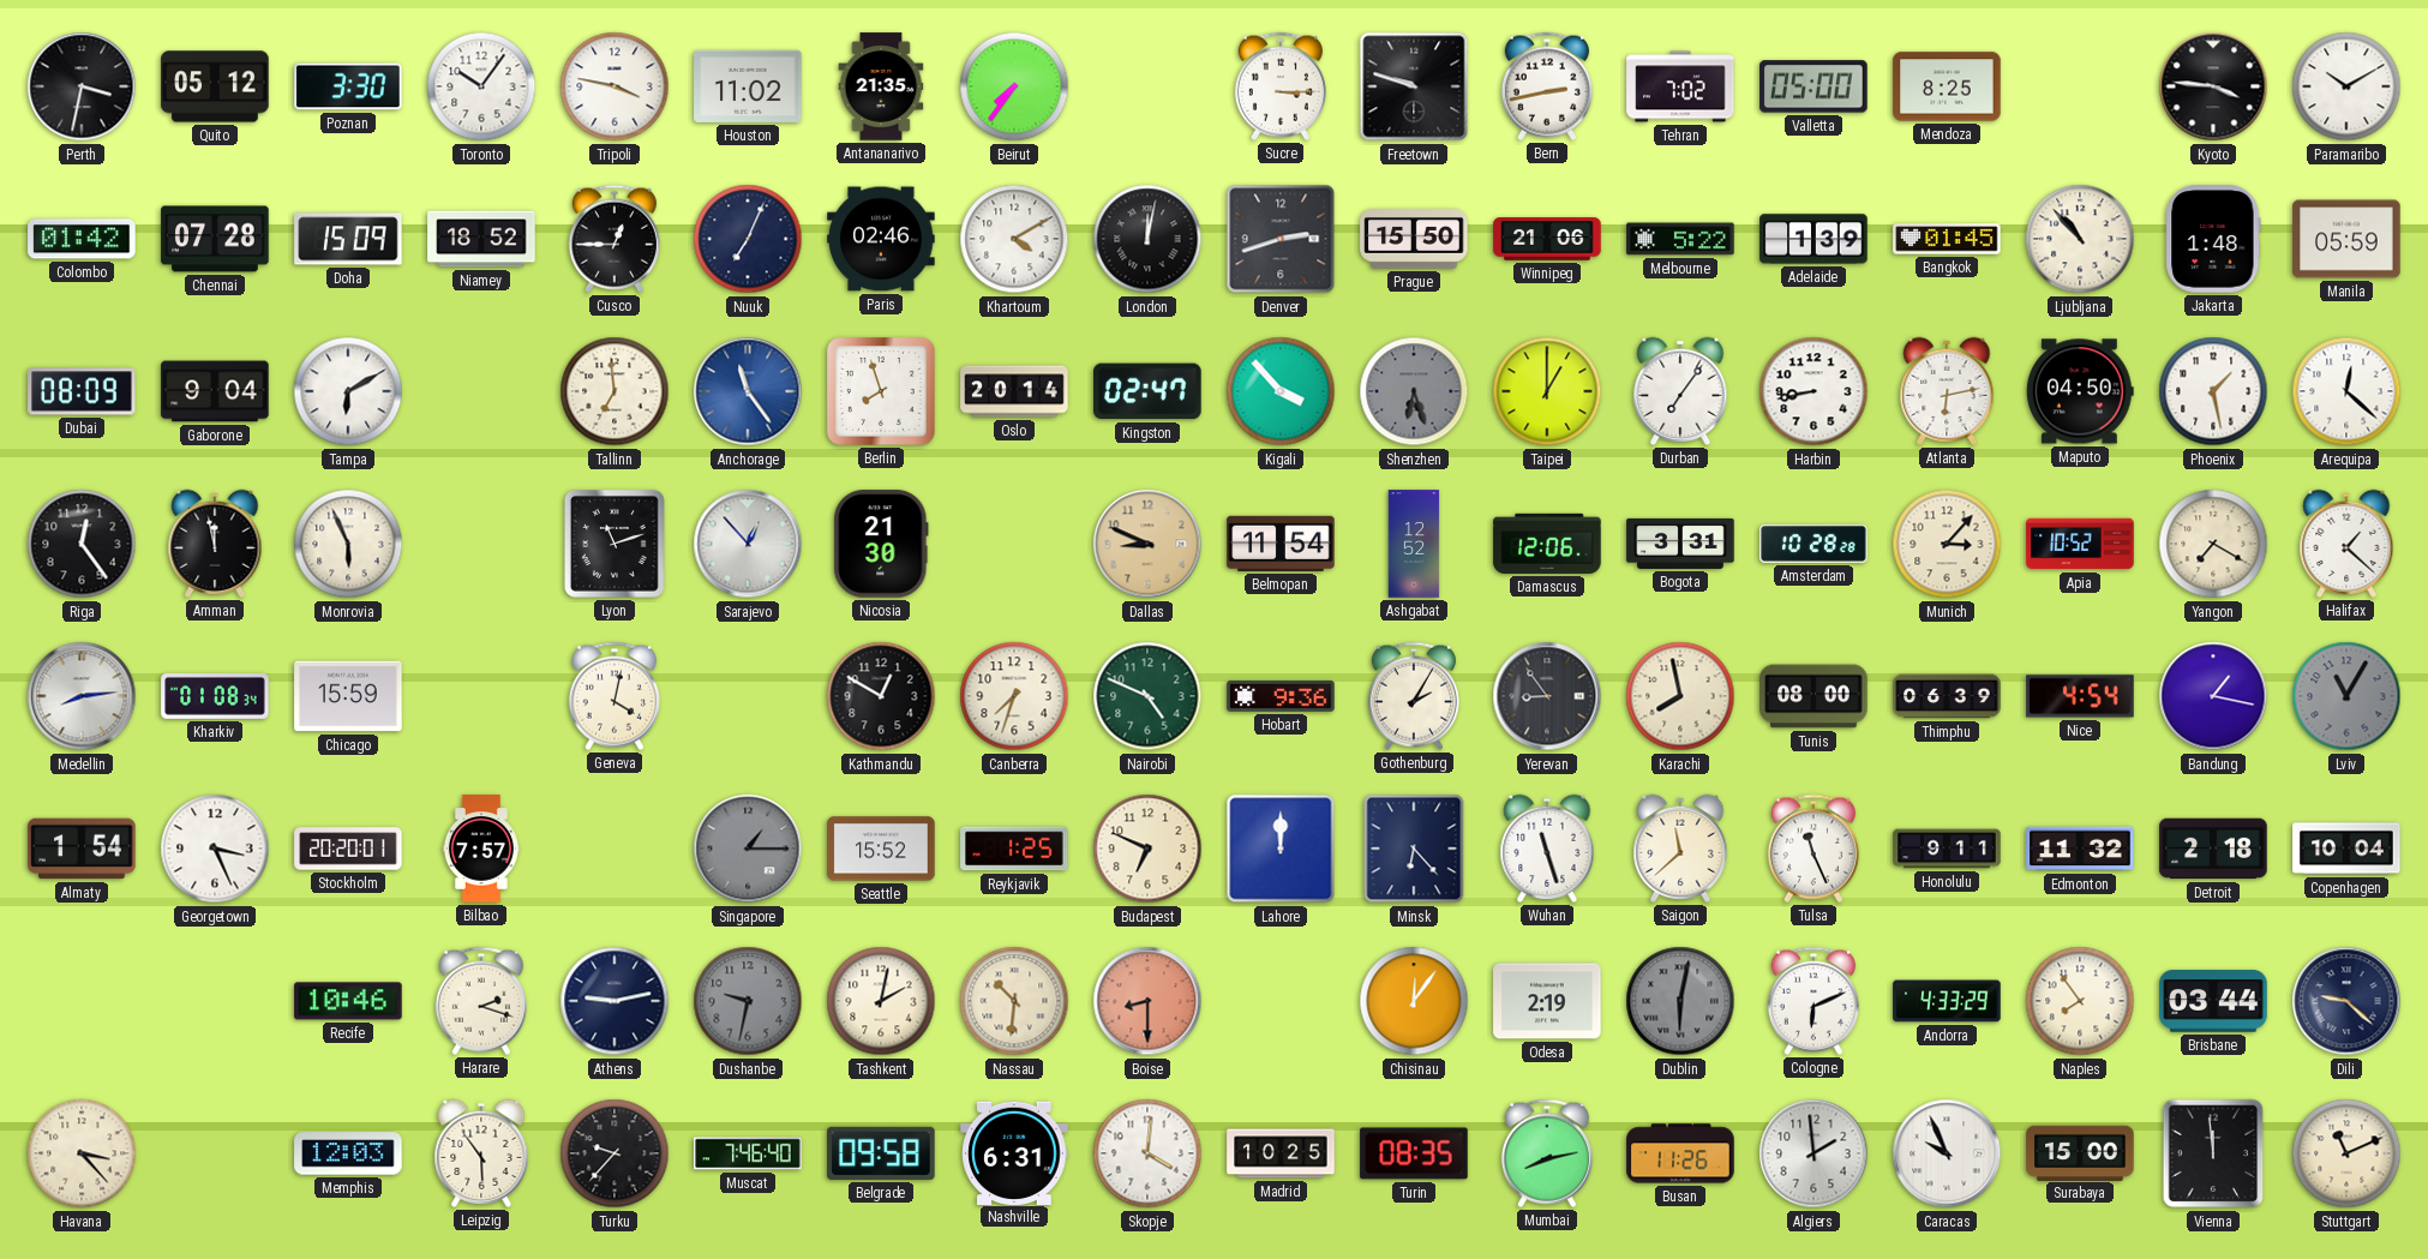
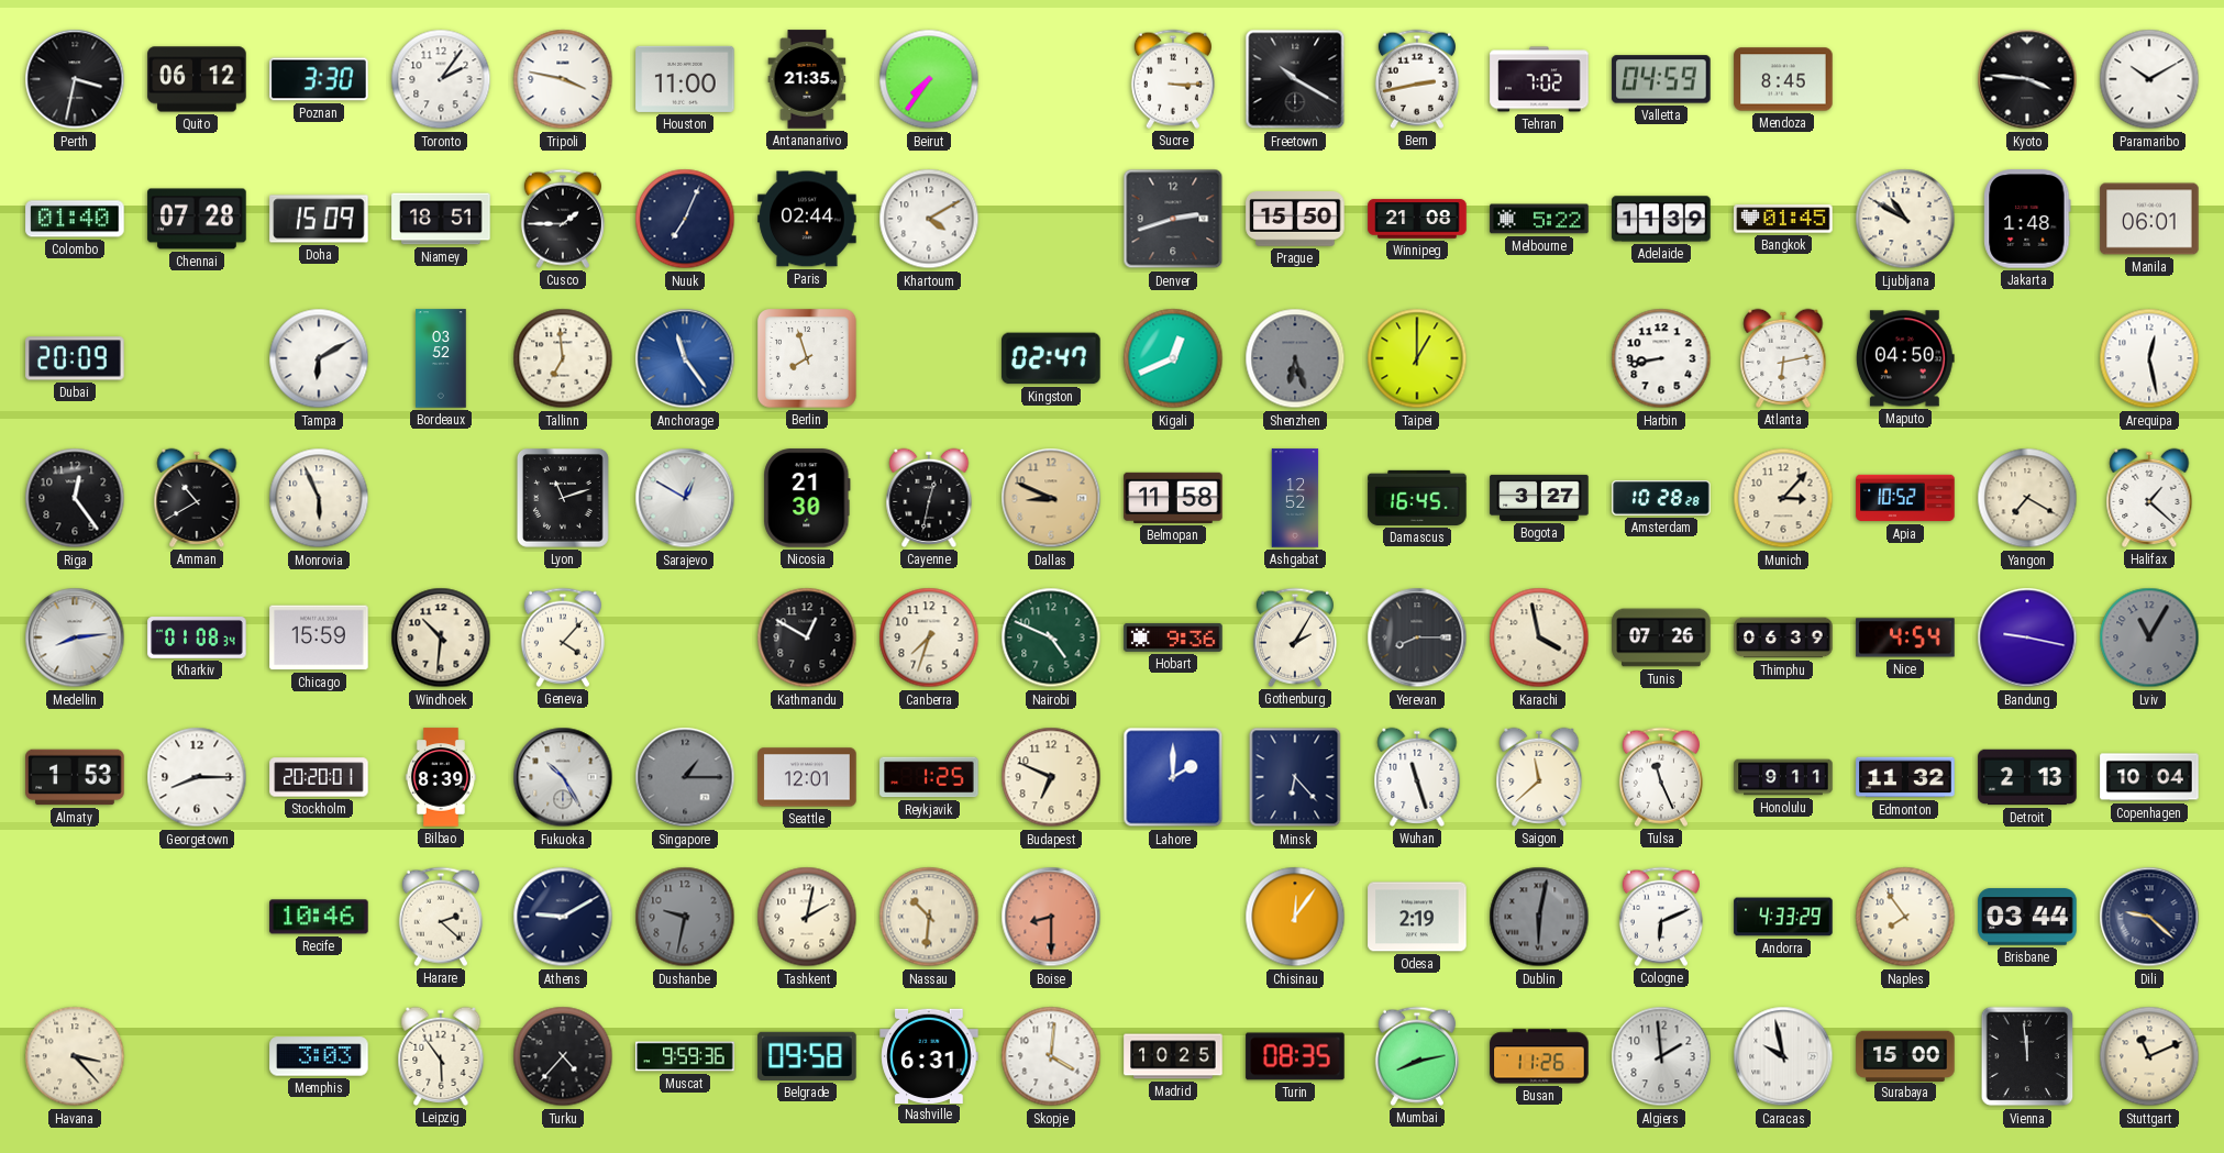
Quito: 05:12 -> 06:12 (197, 79)
Toronto: 10:06 -> 2:06 (441, 79)
Houston: 11:02 -> 11:00 (685, 79)
Freetown: 9:48 -> 10:20 (1295, 79)
Valletta: 05:00 -> 04:59 (1661, 79)
Mendoza: 8:25 -> 8:45 (1783, 79)
Colombo: 01:42 -> 01:40 (75, 219)
Niamey: 18:52 -> 18:51 (441, 219)
Cusco: 12:45 -> 1:45 (563, 219)
Paris: 02:46 -> 02:44 (807, 219)
London: 12:02 -> none (1147, 239)
Winnipeg: 21:06 -> 21:08 (1417, 219)
Adelaide: 1:39 -> 11:39 (1661, 219)
Ljubljana: 10:53 -> 10:50 (1905, 219)
Manila: 05:59 -> 06:01 (2149, 219)
Dubai: 08:09 -> 20:09 (75, 358)
Gaborone: 9:04 -> none (215, 391)
Bordeaux: none -> 03:52 (441, 358)
Oslo: 20:14 -> none (1014, 391)
Kigali: 3:53 -> 12:41 (1173, 358)
Durban: 7:06 -> none (1680, 391)
Phoenix: 1:28 -> none (2213, 391)
Arequipa: 12:22 -> 12:28 (2149, 358)
Amman: 11:58 -> 10:40 (197, 498)
Sarajevo: 12:53 -> 12:50 (685, 498)
Cayenne: none -> 12:32 (929, 498)
Belmopan: 11:54 -> 11:58 (1173, 498)
Damascus: 12:06 -> 16:45 (1417, 498)
Bogota: 3:31 -> 3:27 (1539, 498)
Windhoek: none -> 10:31 (441, 638)
Geneva: 4:02 -> 4:07 (563, 638)
Yerevan: 8:54 -> 8:15 (1417, 638)
Karachi: 7:58 -> 3:58 (1539, 638)
Tunis: 08:00 -> 07:26 (1661, 638)
Bandung: 1:17 -> 9:17 (2027, 638)
Almaty: 1:54 -> 1:53 (75, 777)
Georgetown: 3:26 -> 8:15 (197, 777)
Bilbao: 7:57 -> 8:39 (441, 777)
Fukuoka: none -> 10:25 (563, 777)
Seattle: 15:52 -> 12:01 (807, 777)
Lahore: 12:00 -> 2:00 (1173, 777)
Detroit: 2:18 -> 2:13 (2027, 777)
Harare: 2:18 -> 2:22 (441, 917)
Athens: 9:13 -> 9:10 (563, 917)
Memphis: 12:03 -> 3:03 (319, 1056)
Turku: 9:37 -> 4:37 (563, 1056)
Muscat: 7:46 -> 9:59 (685, 1056)
Caracas: 9:56 -> 9:58 (1783, 1056)
